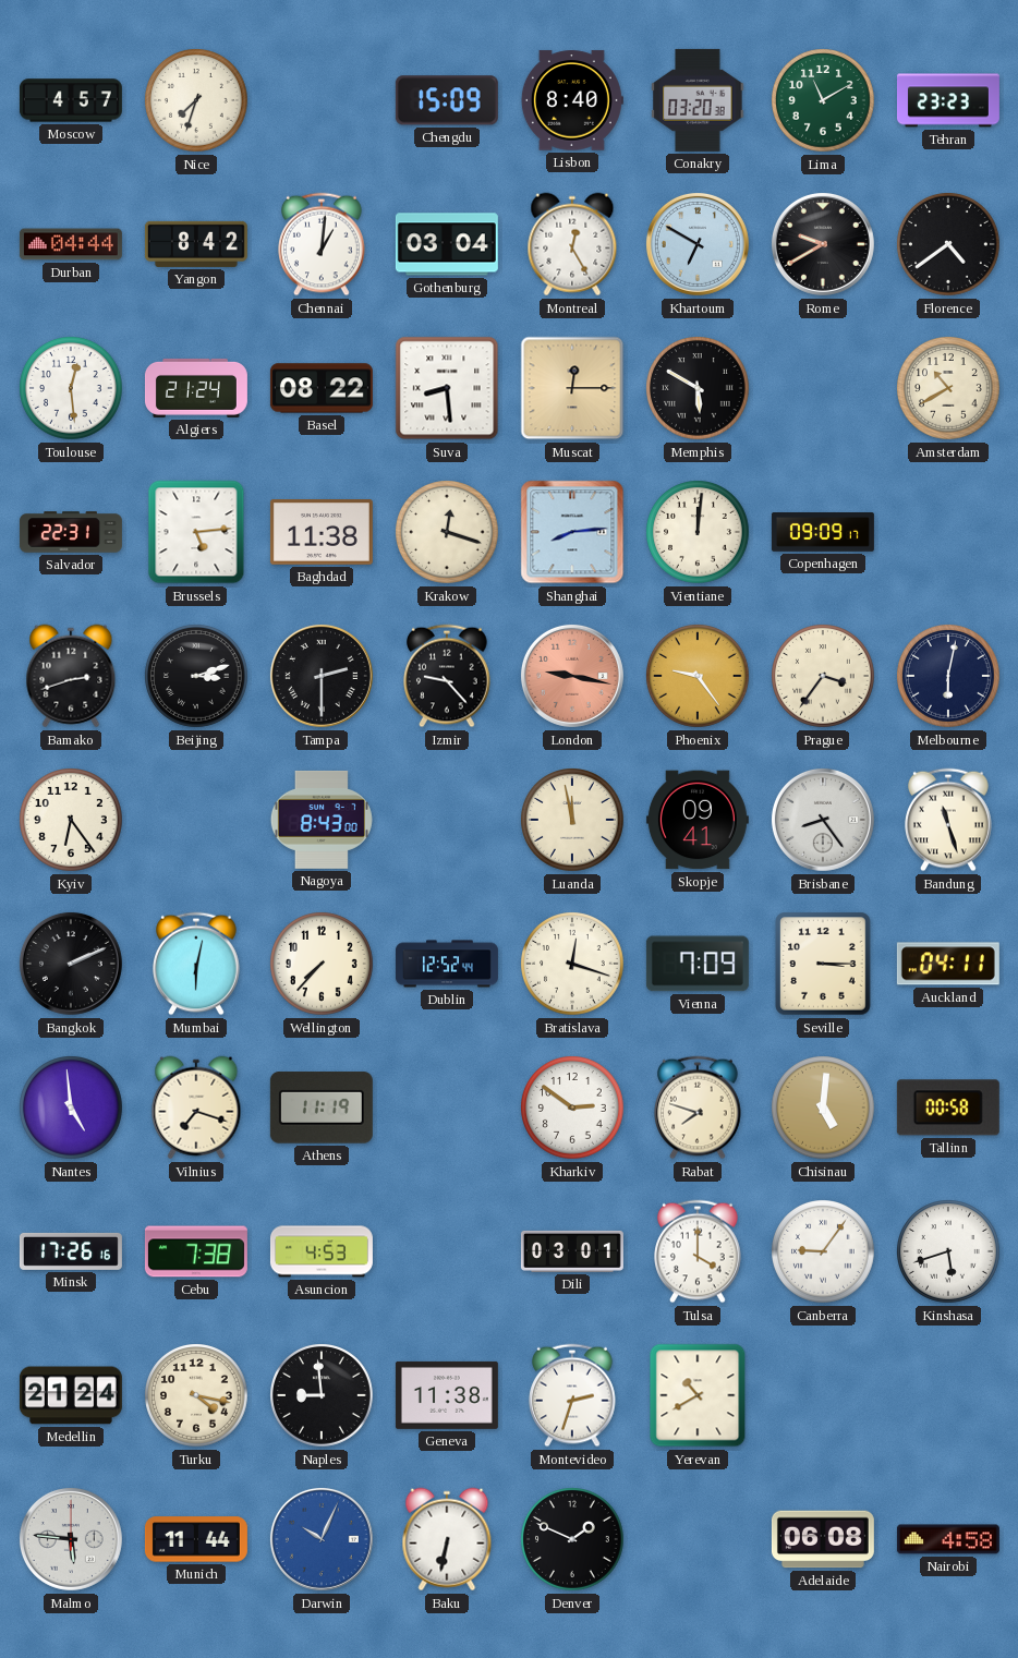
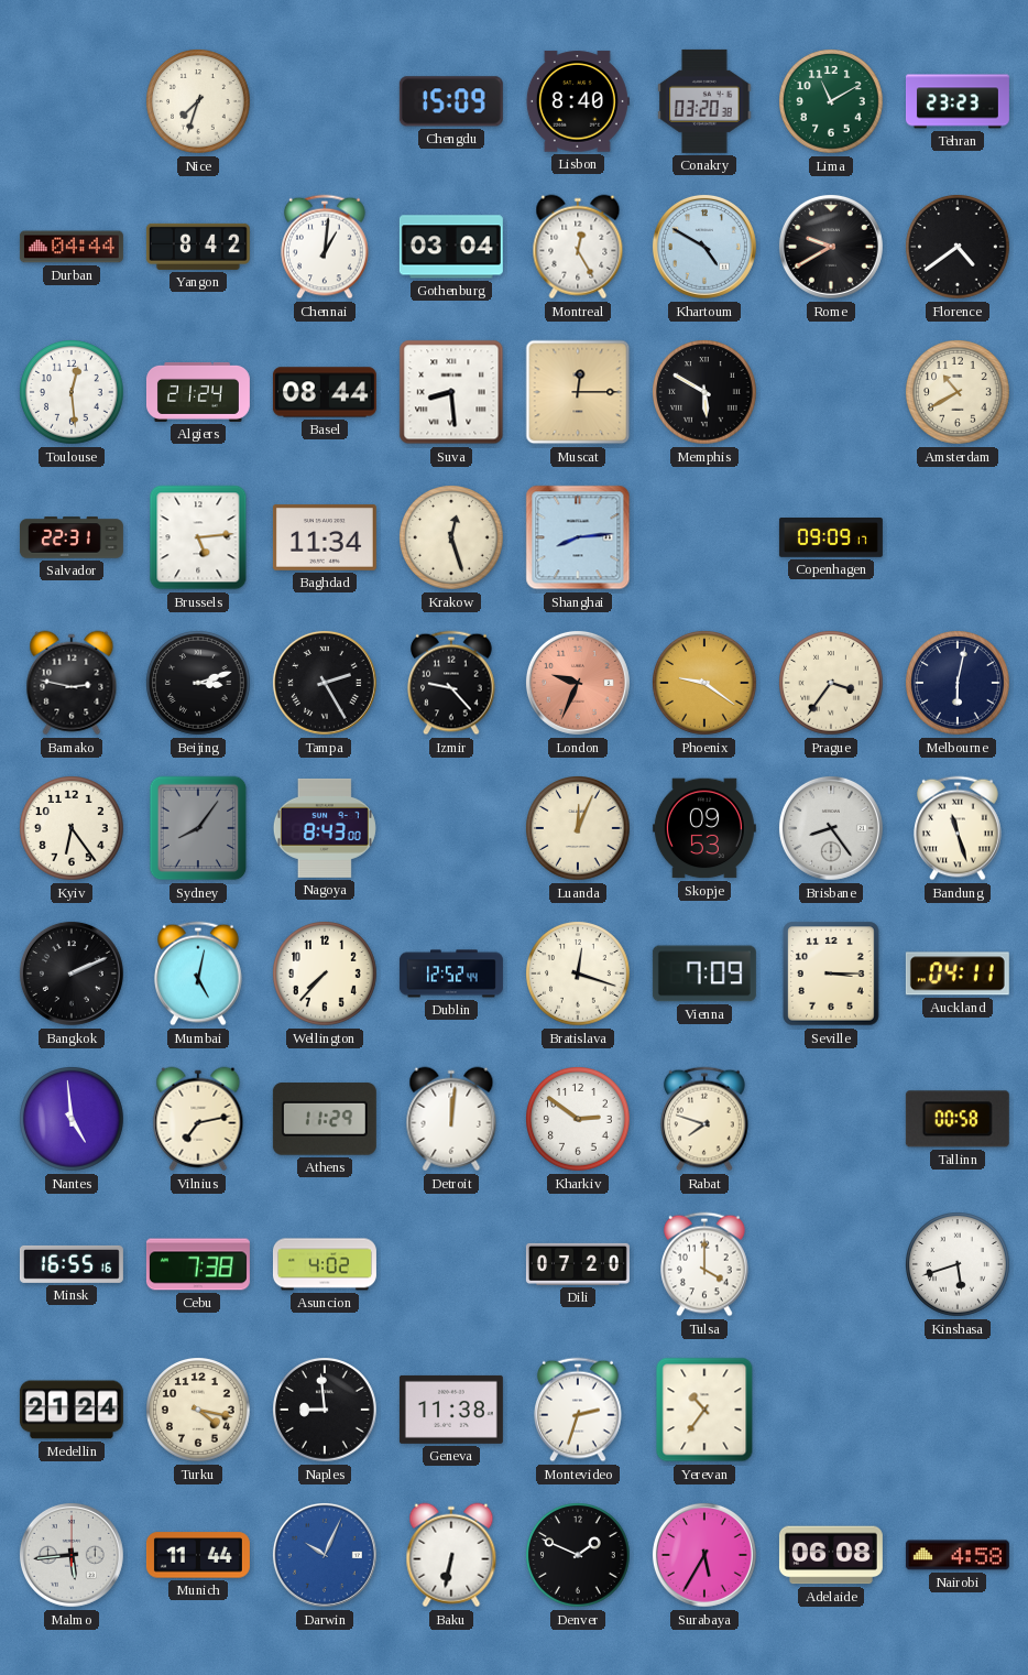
Moscow: 4:57 -> none (71, 100)
Khartoum: 6:50 -> 4:50 (704, 247)
Basel: 08:22 -> 08:44 (325, 392)
Baghdad: 11:38 -> 11:34 (325, 539)
Krakow: 12:18 -> 12:27 (452, 539)
Vientiane: 12:01 -> none (699, 533)
Bamako: 2:42 -> 2:47 (72, 683)
Tampa: 2:30 -> 2:25 (325, 683)
London: 9:17 -> 9:34 (578, 683)
Phoenix: 9:24 -> 9:21 (706, 684)
Sydney: none -> 8:06 (198, 828)
Luanda: 11:58 -> 12:04 (579, 829)
Skopje: 09:41 -> 09:53 (704, 828)
Mumbai: 6:02 -> 5:02 (199, 974)
Vilnius: 7:18 -> 7:13 (198, 1119)
Athens: 11:19 -> 11:29 (325, 1119)
Detroit: none -> 12:01 (451, 1119)
Chisinau: 5:01 -> none (824, 1109)
Minsk: 17:26 -> 16:55 (72, 1264)
Asuncion: 4:53 -> 4:02 (325, 1264)
Dili: 03:01 -> 07:20 (578, 1264)
Canberra: 9:06 -> none (824, 1252)
Yerevan: 10:40 -> 10:36 (704, 1410)
Malmo: 5:46 -> 5:44 (72, 1555)
Surabaya: none -> 5:35 (704, 1555)
